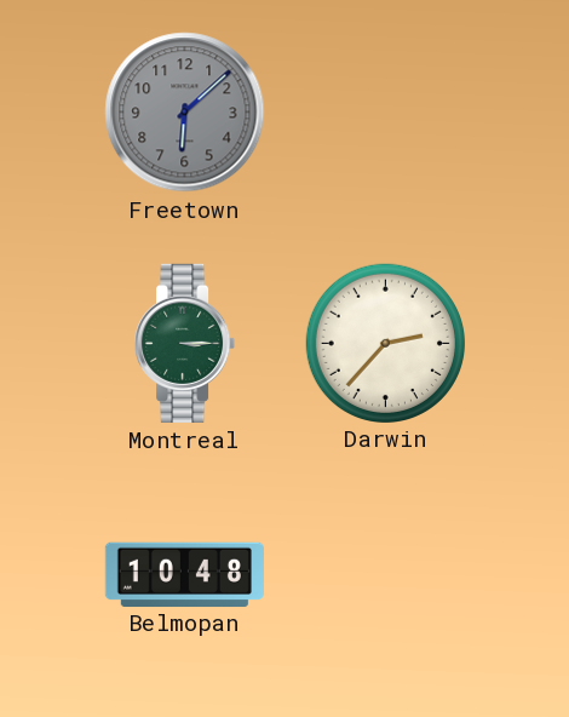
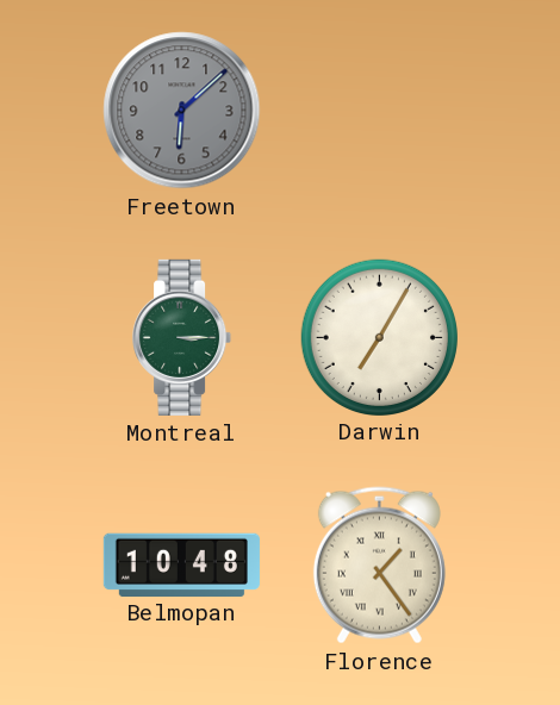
Darwin: 2:37 -> 7:05 (379, 337)
Florence: none -> 1:24 (379, 566)
